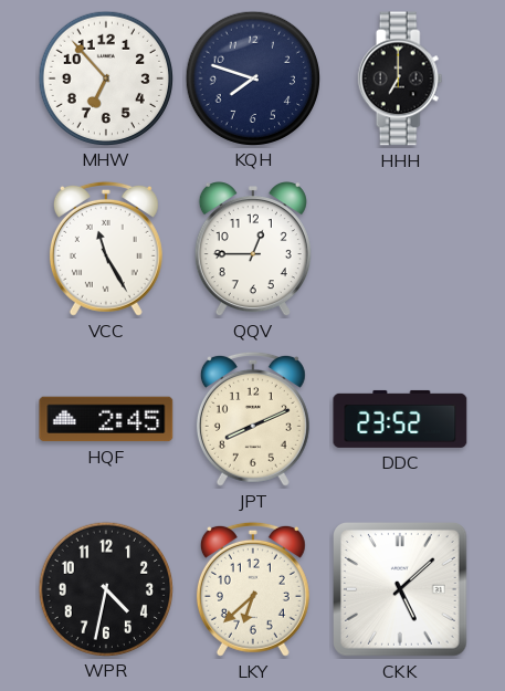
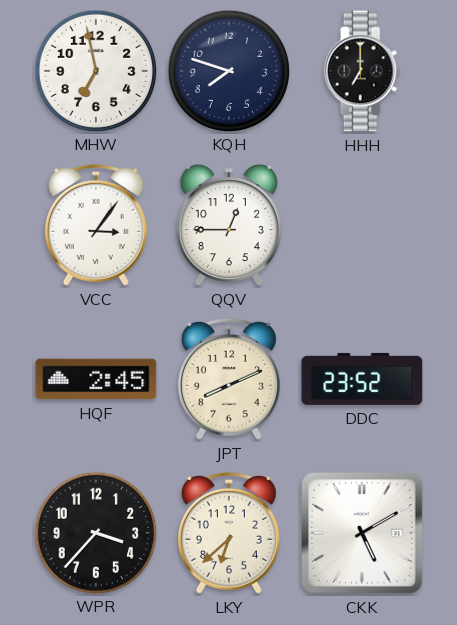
MHW: 6:53 -> 6:58 (95, 70)
VCC: 11:25 -> 3:06 (96, 225)
WPR: 4:32 -> 3:37 (95, 532)
CKK: 5:08 -> 5:10 (363, 534)
